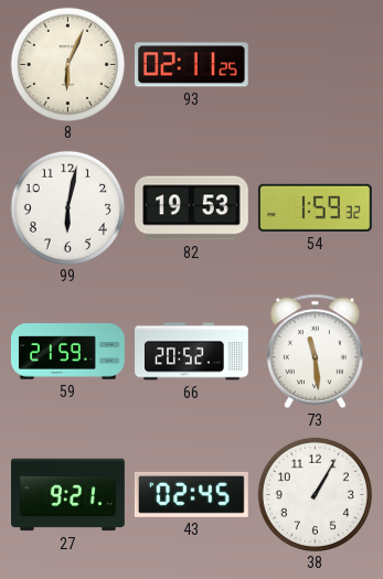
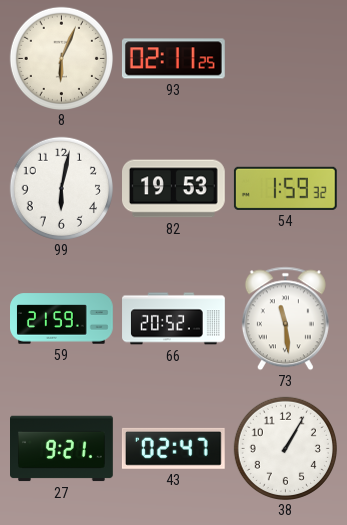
43: 02:45 -> 02:47 (173, 448)
